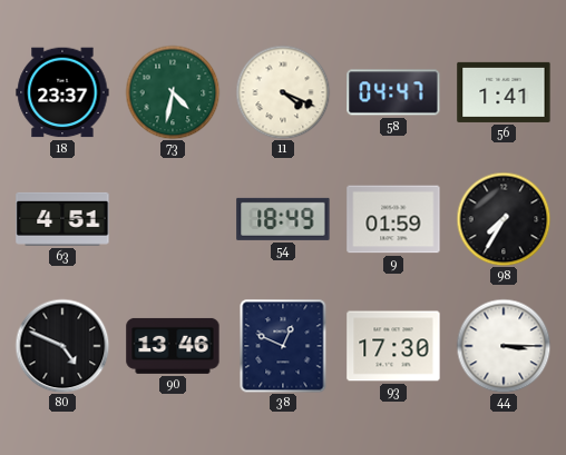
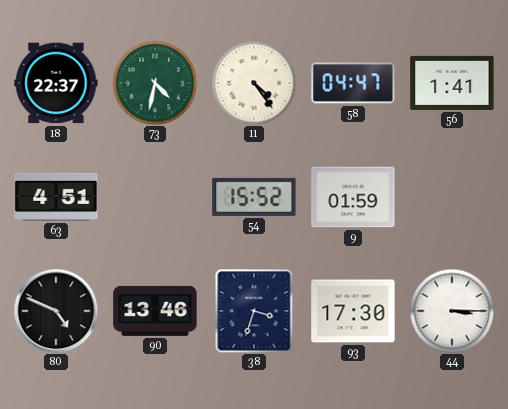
18: 23:37 -> 22:37 (56, 83)
11: 4:19 -> 4:24 (254, 83)
54: 18:49 -> 15:52 (254, 197)
98: 7:35 -> none (504, 219)
38: 12:49 -> 3:33 (254, 311)
